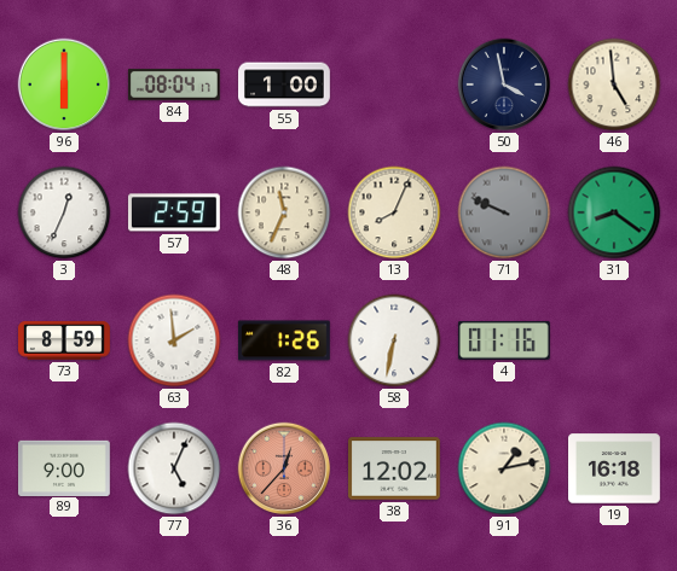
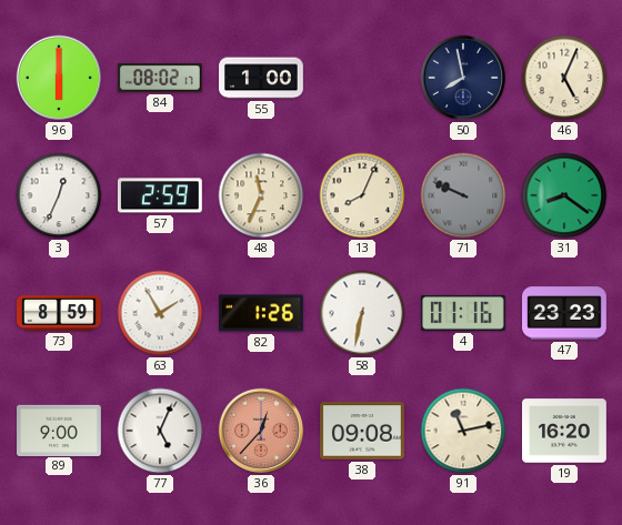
84: 08:04 -> 08:02 (161, 78)
50: 3:58 -> 7:58 (463, 78)
46: 4:59 -> 5:04 (564, 78)
63: 1:59 -> 1:55 (160, 313)
47: none -> 23:23 (565, 313)
38: 12:02 -> 09:08 (363, 431)
91: 1:13 -> 11:13 (463, 431)
19: 16:18 -> 16:20 (565, 431)
